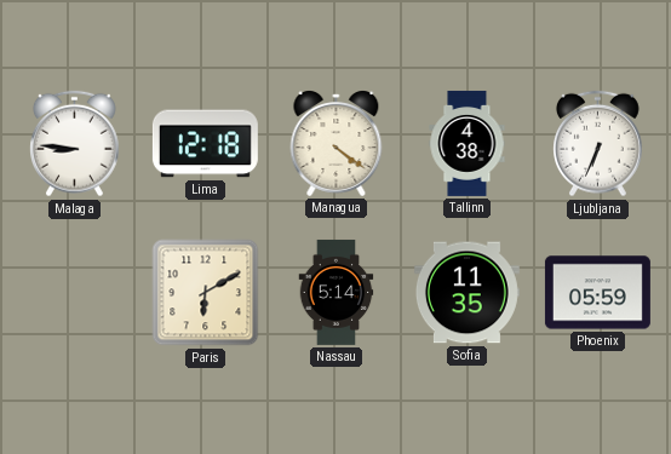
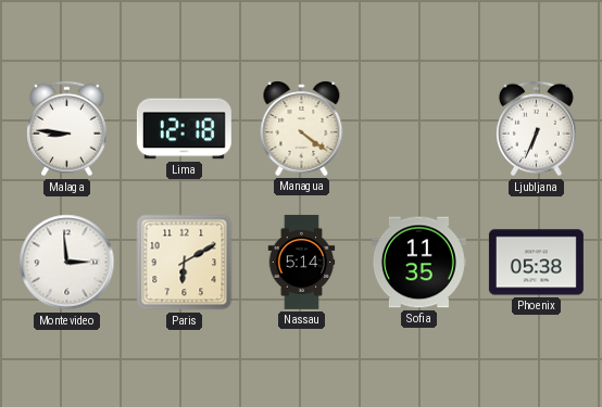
Tallinn: 4:38 -> none (468, 143)
Montevideo: none -> 2:59 (67, 263)
Phoenix: 05:59 -> 05:38 (536, 263)
